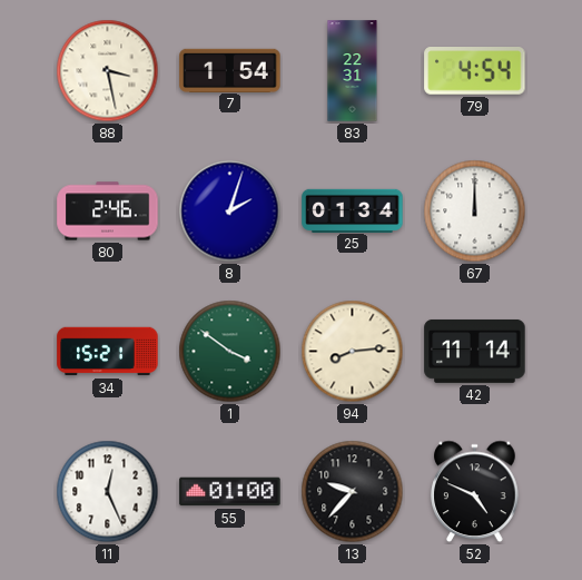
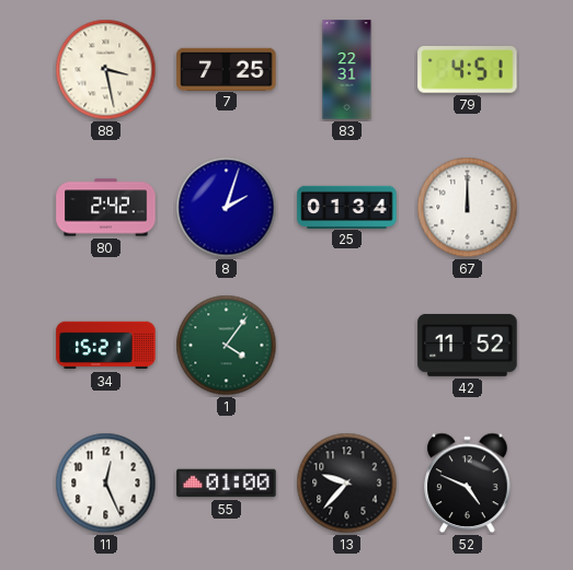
7: 1:54 -> 7:25 (227, 69)
79: 4:54 -> 4:51 (468, 70)
80: 2:46 -> 2:42 (106, 208)
1: 3:51 -> 4:06 (227, 346)
94: 8:14 -> none (353, 352)
42: 11:14 -> 11:52 (468, 345)
